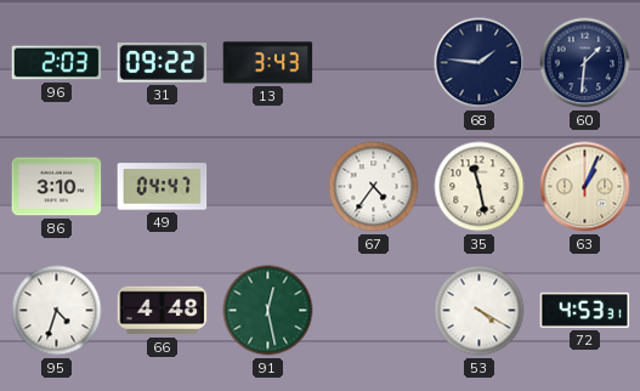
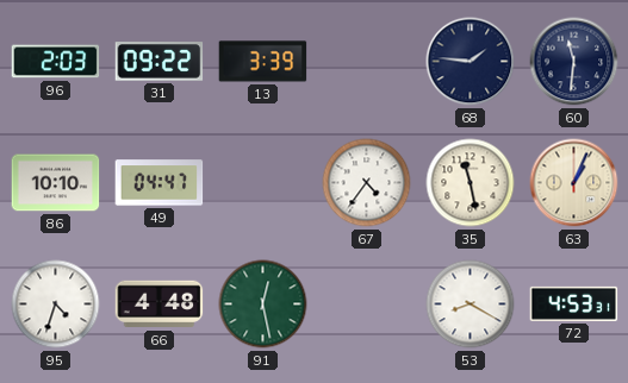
13: 3:43 -> 3:39 (263, 62)
60: 1:31 -> 11:31 (574, 62)
86: 3:10 -> 10:10 (56, 183)
53: 4:20 -> 8:20 (471, 304)
